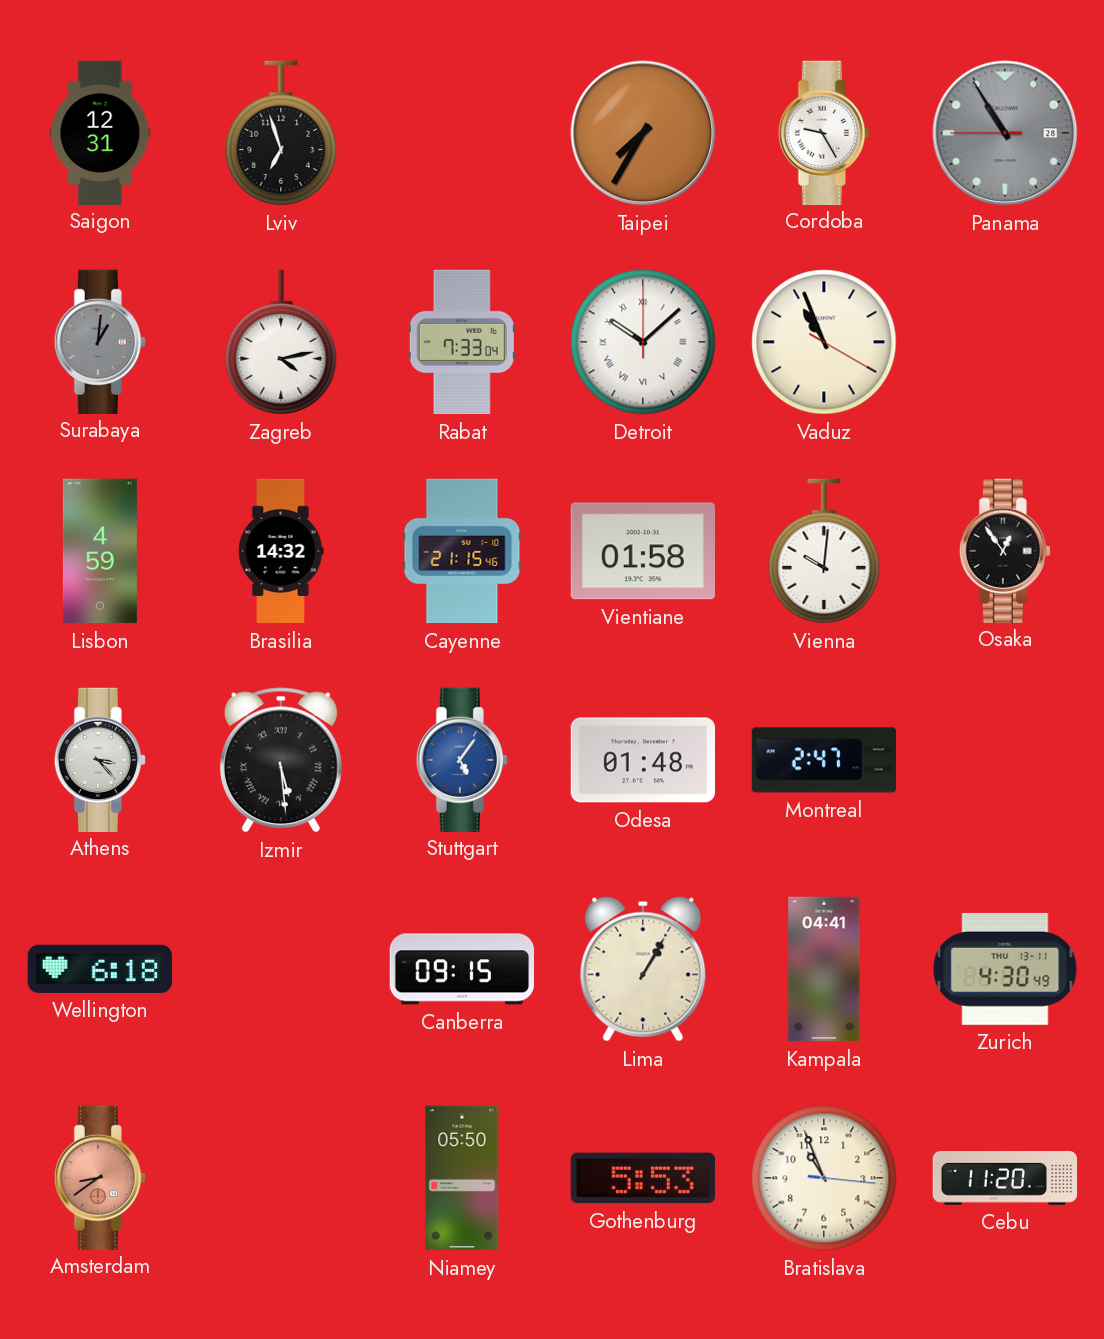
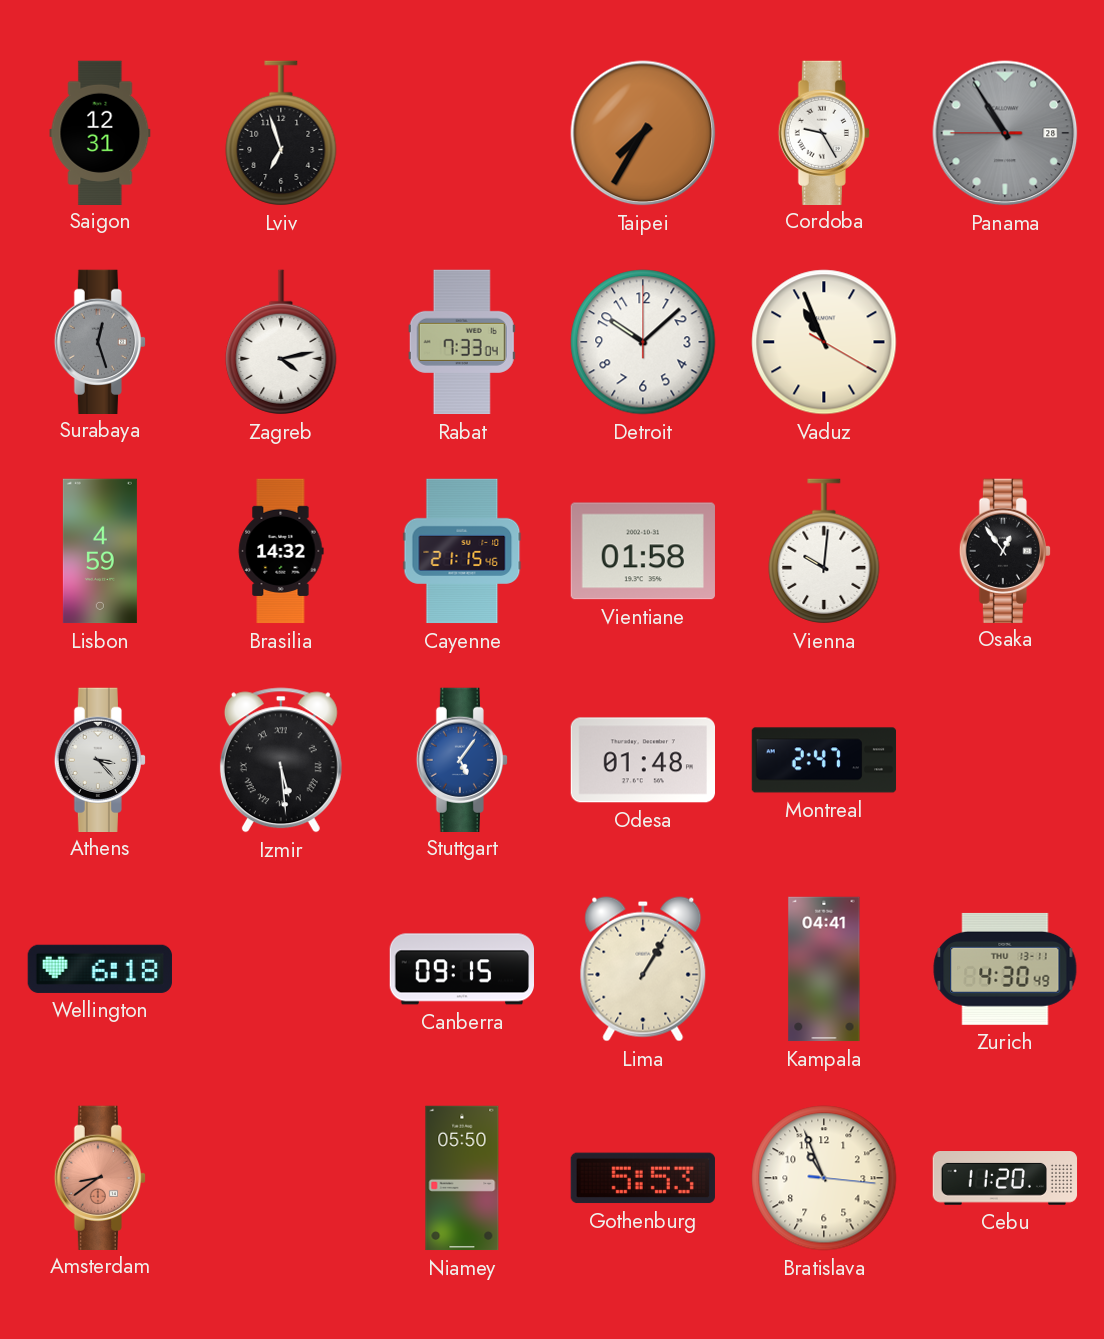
Surabaya: 1:01 -> 12:27 (100, 341)
Detroit numerals: Roman -> Arabic (643, 342)
